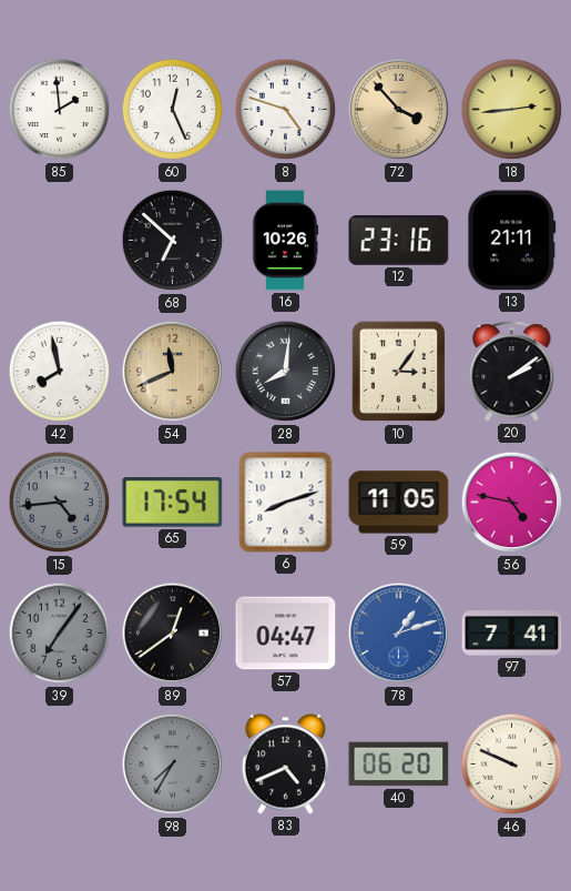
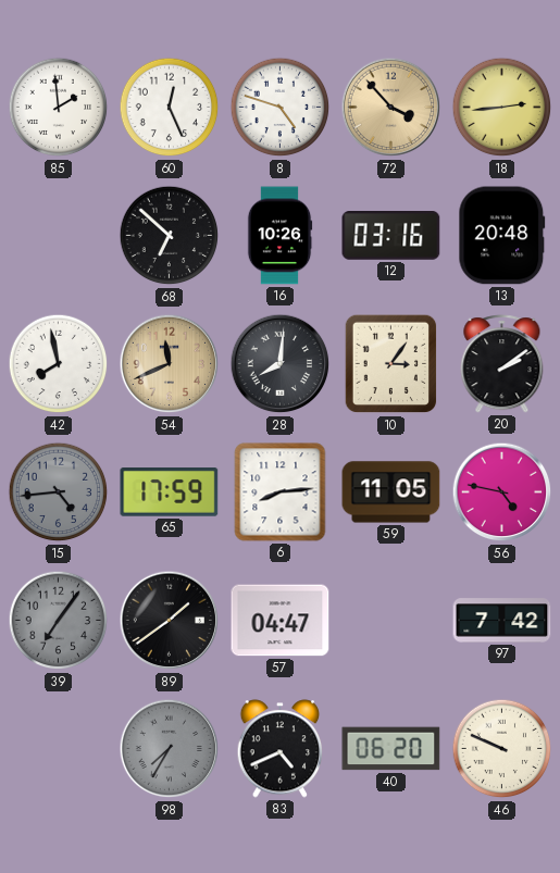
12: 23:16 -> 03:16 (391, 236)
13: 21:11 -> 20:48 (502, 236)
65: 17:54 -> 17:59 (170, 492)
6: 8:12 -> 8:14 (281, 492)
89: 12:39 -> 1:39 (170, 621)
78: 1:12 -> none (399, 634)
97: 7:41 -> 7:42 (502, 621)
